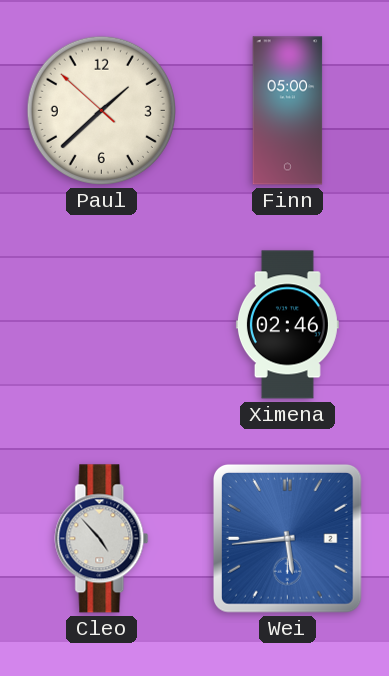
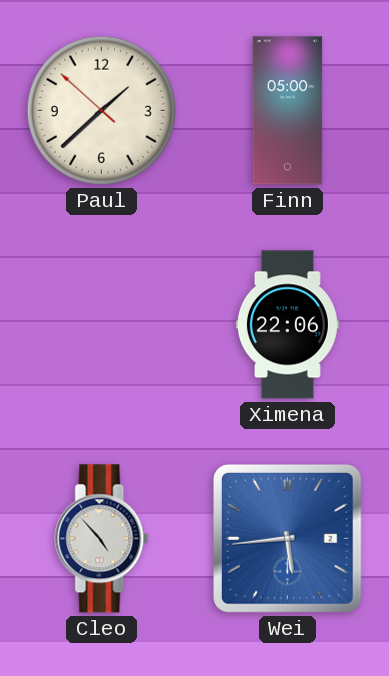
Ximena: 02:46 -> 22:06 (287, 325)
